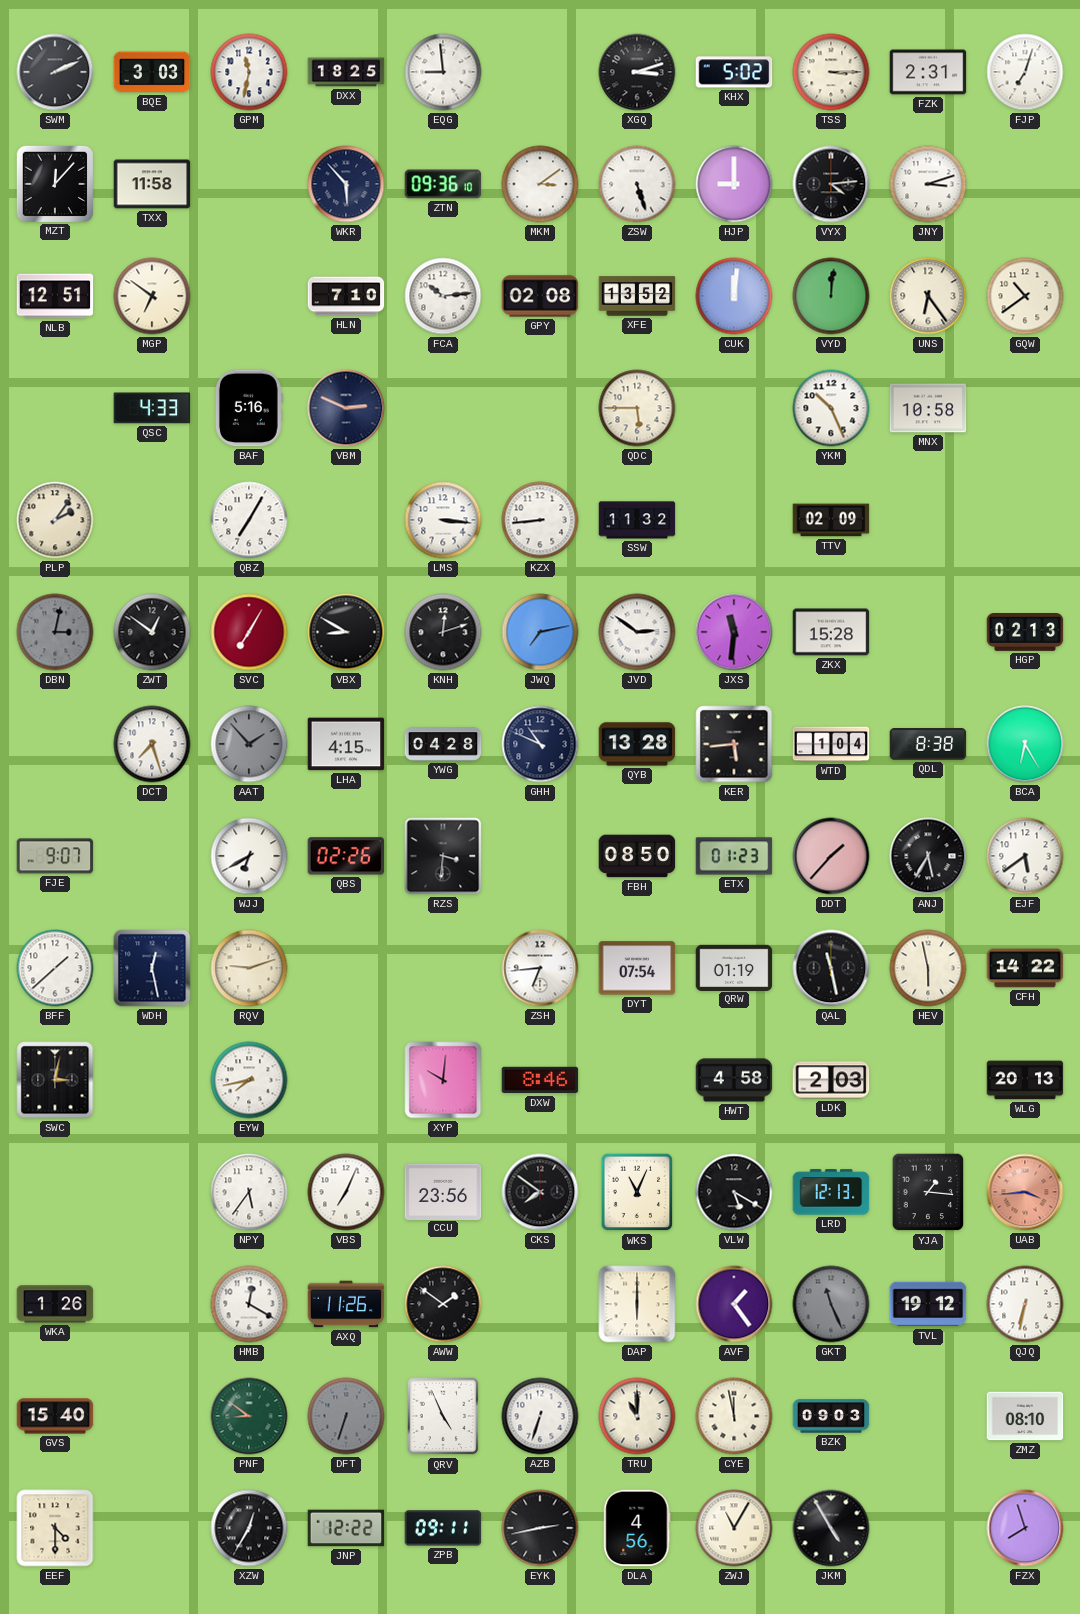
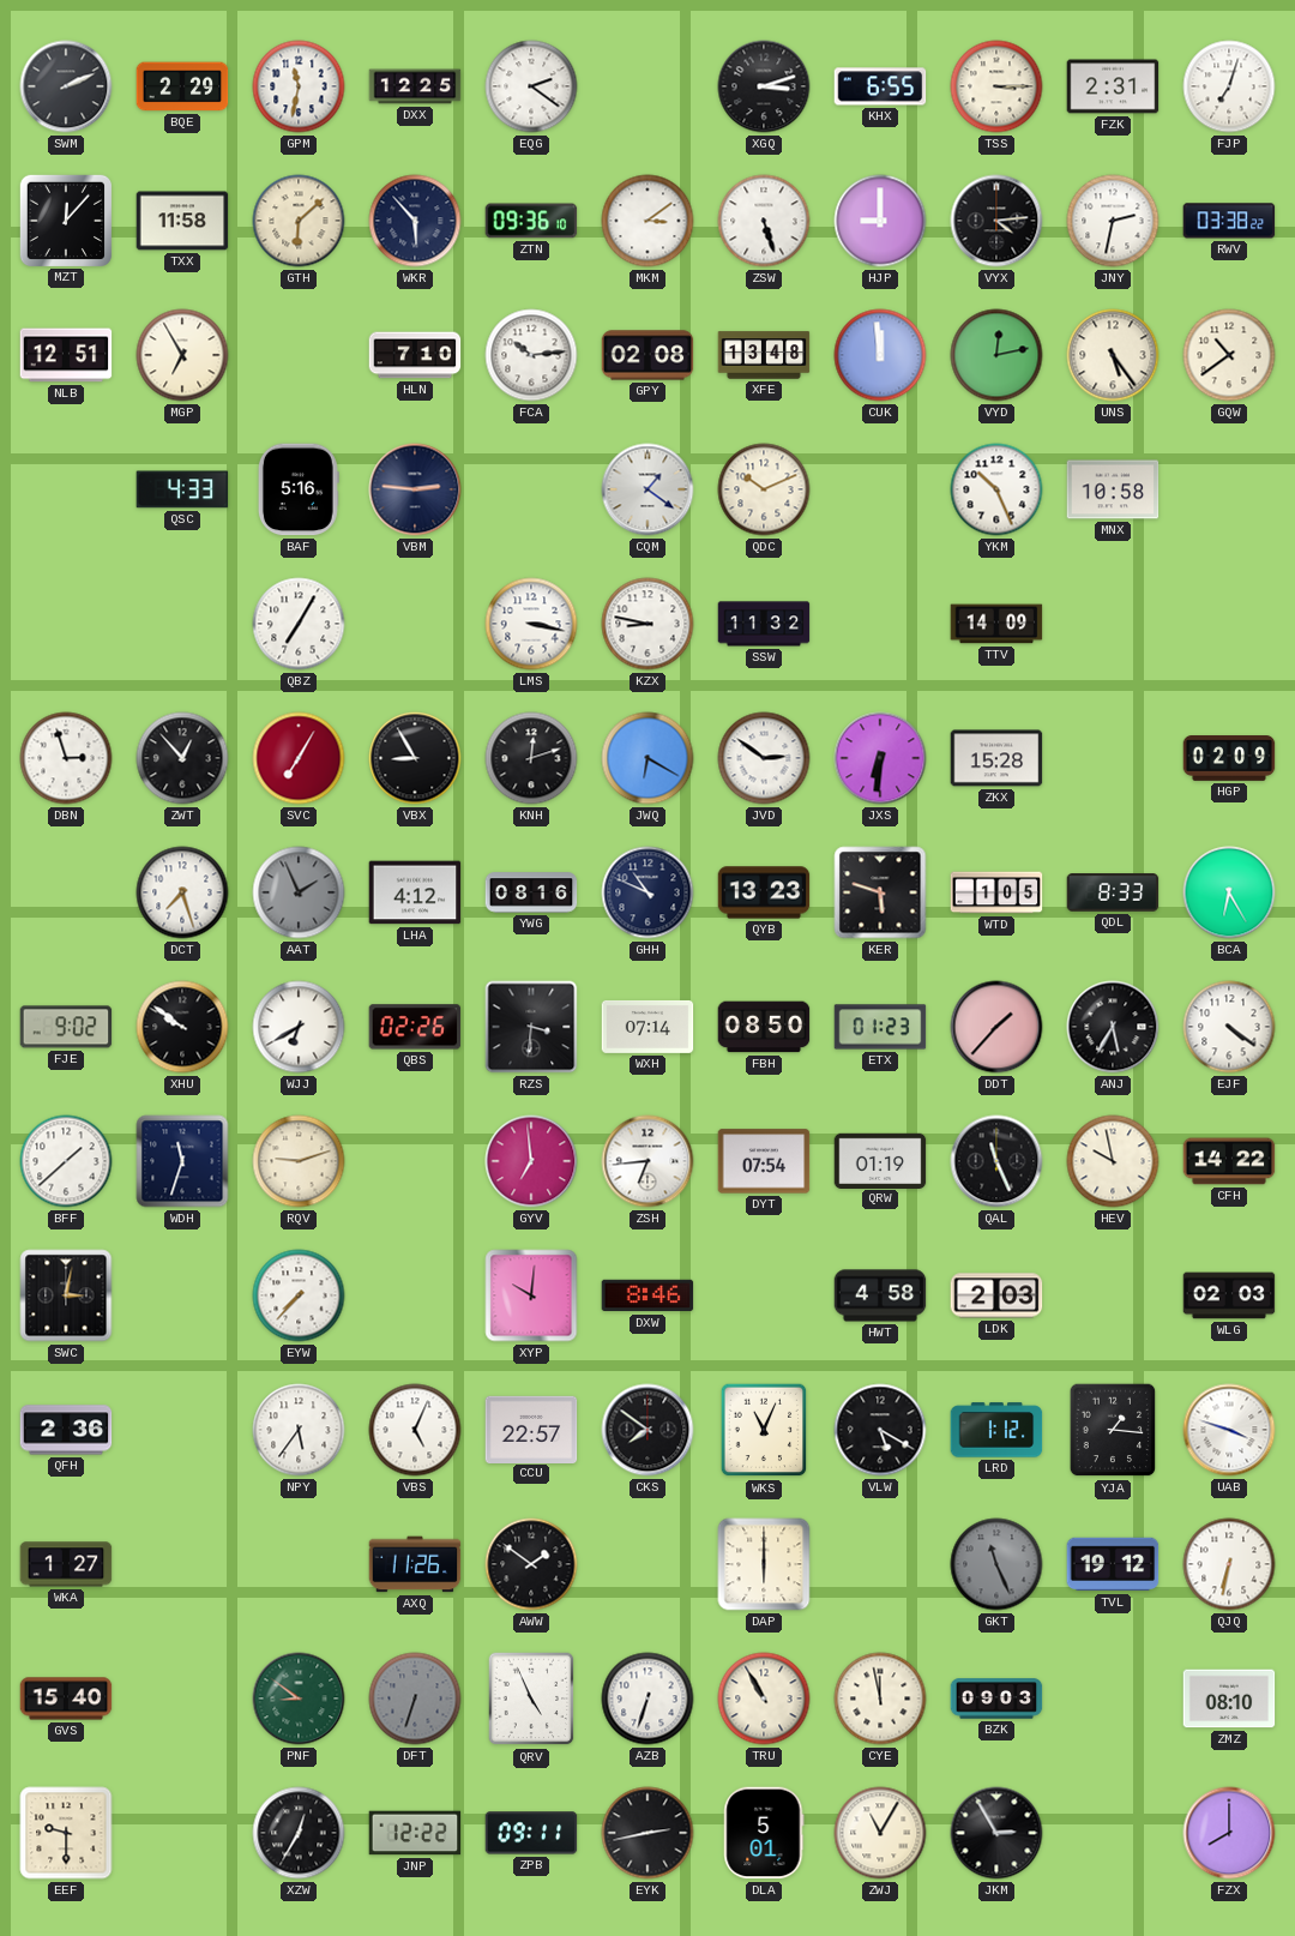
BQE: 3:03 -> 2:29 (182, 86)
DXX: 18:25 -> 12:25 (415, 86)
EQG: 8:59 -> 2:21 (531, 86)
KHX: 5:02 -> 6:55 (880, 86)
GTH: none -> 6:08 (299, 221)
JNY: 3:12 -> 2:32 (1113, 221)
RWV: none -> 03:38 (1229, 221)
MGP: 6:51 -> 6:55 (182, 355)
XFE: 13:52 -> 13:48 (764, 355)
CUK: 12:01 -> 11:59 (880, 355)
VYD: 12:01 -> 12:13 (996, 355)
UNS: 6:24 -> 5:24 (1113, 355)
VBM: 2:49 -> 2:46 (415, 489)
CQM: none -> 1:21 (648, 489)
QDC: 5:45 -> 10:11 (764, 489)
PLP: 2:06 -> none (55, 520)
LMS: 3:16 -> 3:17 (531, 624)
KZX: 8:44 -> 8:47 (648, 624)
TTV: 02:09 -> 14:09 (996, 624)
DBN: 3:02 -> 2:57 (66, 758)
DBN dial: grey -> white (66, 758)
ZWT: 12:51 -> 12:53 (182, 758)
VBX: 8:50 -> 8:55 (415, 758)
JWQ: 7:13 -> 6:20 (648, 758)
JXS: 11:31 -> 6:31 (880, 758)
HGP: 02:13 -> 02:09 (1229, 758)
AAT: 1:53 -> 1:56 (299, 892)
LHA: 4:15 -> 4:12 (415, 892)
YWG: 04:28 -> 08:16 (531, 892)
QYB: 13:28 -> 13:23 (764, 892)
KER: 5:44 -> 5:48 (880, 892)
WTD: 1:04 -> 1:05 (996, 892)
QDL: 8:38 -> 8:33 (1113, 892)
FJE: 9:07 -> 9:02 (66, 1027)
XHU: none -> 9:51 (182, 1027)
WXH: none -> 07:14 (648, 1027)
EJF: 5:39 -> 4:21 (1229, 1027)
WDH: 12:28 -> 11:33 (182, 1161)
GYV: none -> 6:59 (531, 1161)
QAL: 11:28 -> 11:26 (996, 1161)
HEV: 5:58 -> 9:58 (1113, 1161)
EYW: 7:43 -> 7:37 (299, 1295)
WLG: 20:13 -> 02:03 (1229, 1295)
QFH: none -> 2:36 (66, 1430)
VBS: 7:04 -> 5:04 (415, 1430)
CCU: 23:56 -> 22:57 (531, 1429)
LRD: 12:13 -> 1:12 (996, 1430)
UAB: 3:44 -> 3:48 (1229, 1430)
UAB dial: salmon -> white (1229, 1430)
WKA: 1:26 -> 1:27 (66, 1564)
HMB: 12:20 -> none (249, 1304)
AVF: 1:24 -> none (734, 1304)
TRU: 11:00 -> 10:55 (764, 1698)
EEF: 4:30 -> 9:30 (66, 1833)
DLA: 4:56 -> 5:01 (764, 1833)
JKM: 4:55 -> 2:55 (996, 1833)
FZX: 7:57 -> 8:00 (1229, 1833)
